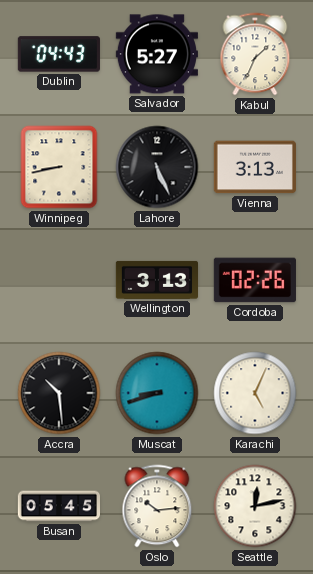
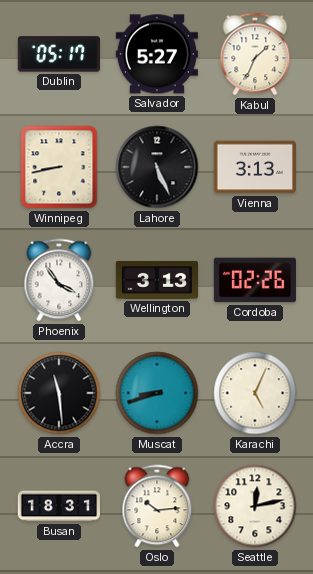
Dublin: 04:43 -> 05:17 (59, 54)
Phoenix: none -> 3:54 (59, 280)
Accra: 10:29 -> 11:29 (59, 393)
Busan: 05:45 -> 18:31 (58, 506)
